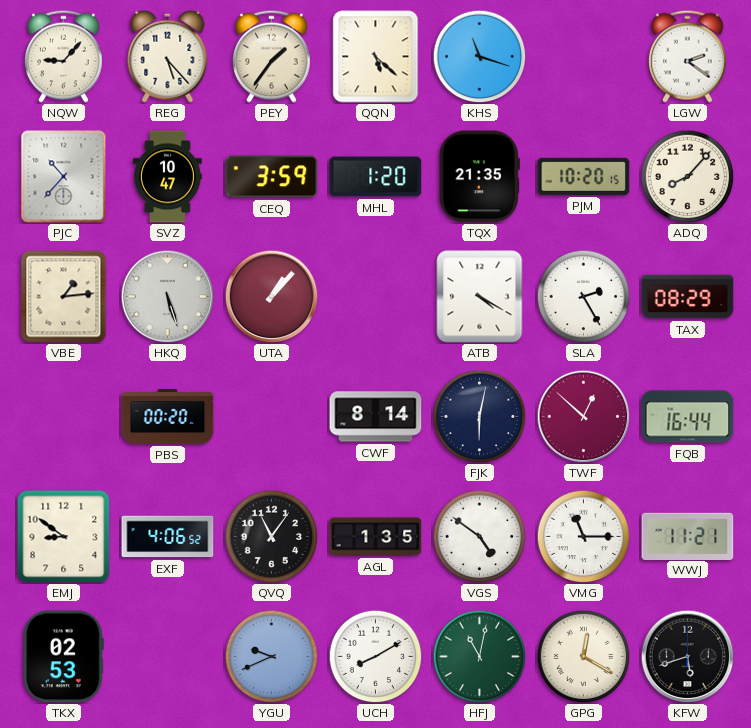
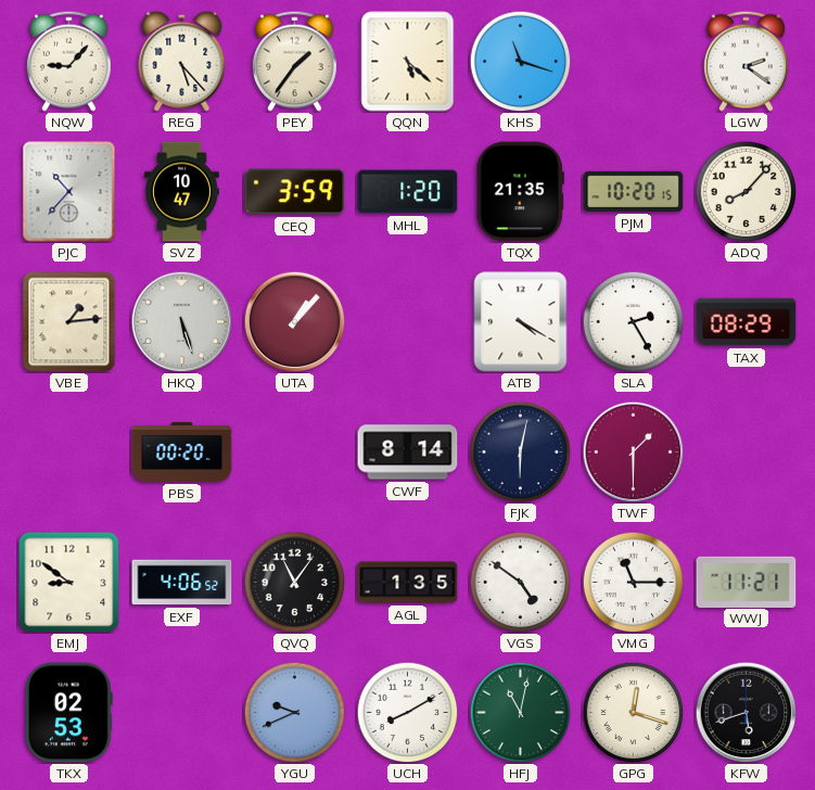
TWF: 12:52 -> 1:30 (633, 451)
FQB: 16:44 -> none (688, 417)
GPG: 12:20 -> 12:18 (633, 712)
